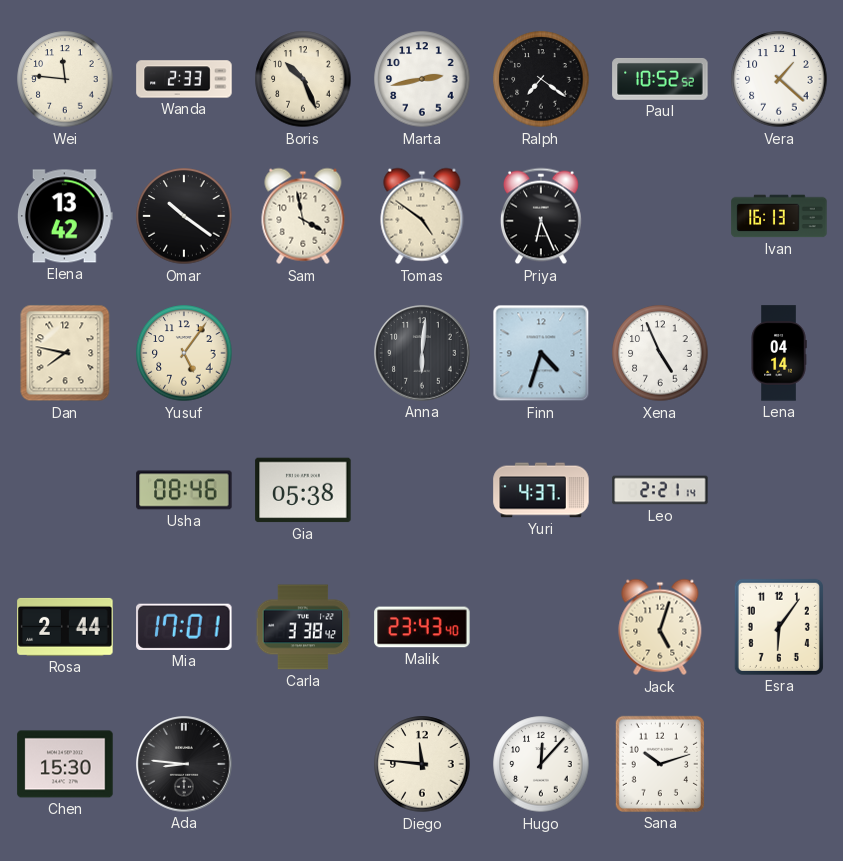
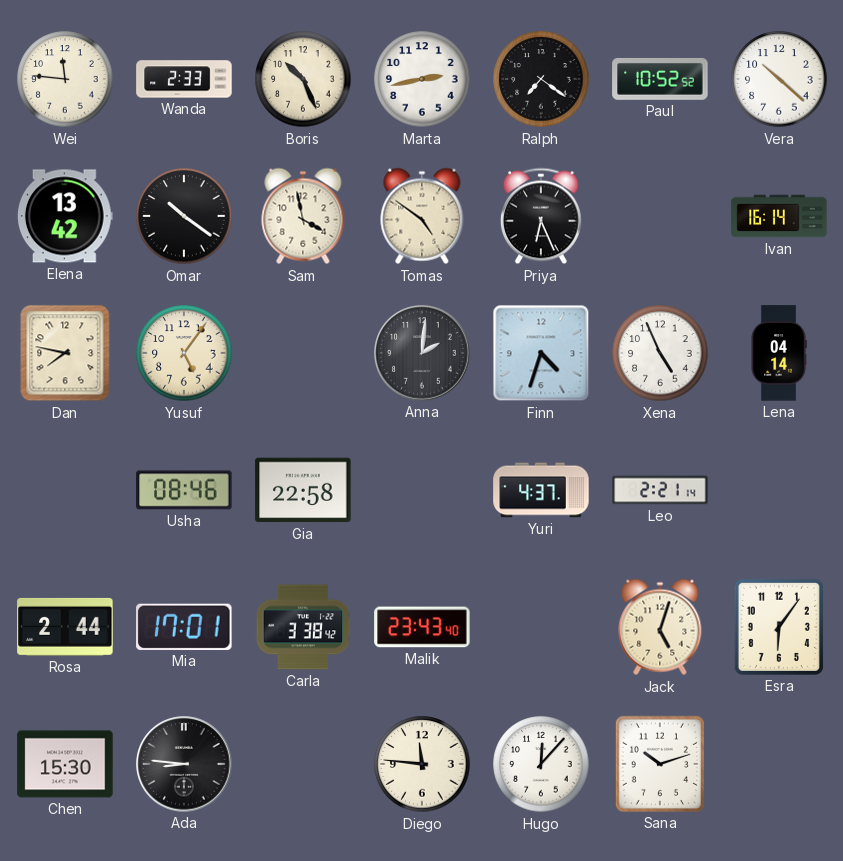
Vera: 1:22 -> 10:22 (779, 79)
Ivan: 16:13 -> 16:14 (779, 216)
Anna: 6:01 -> 2:01 (422, 353)
Gia: 05:38 -> 22:58 (303, 490)
